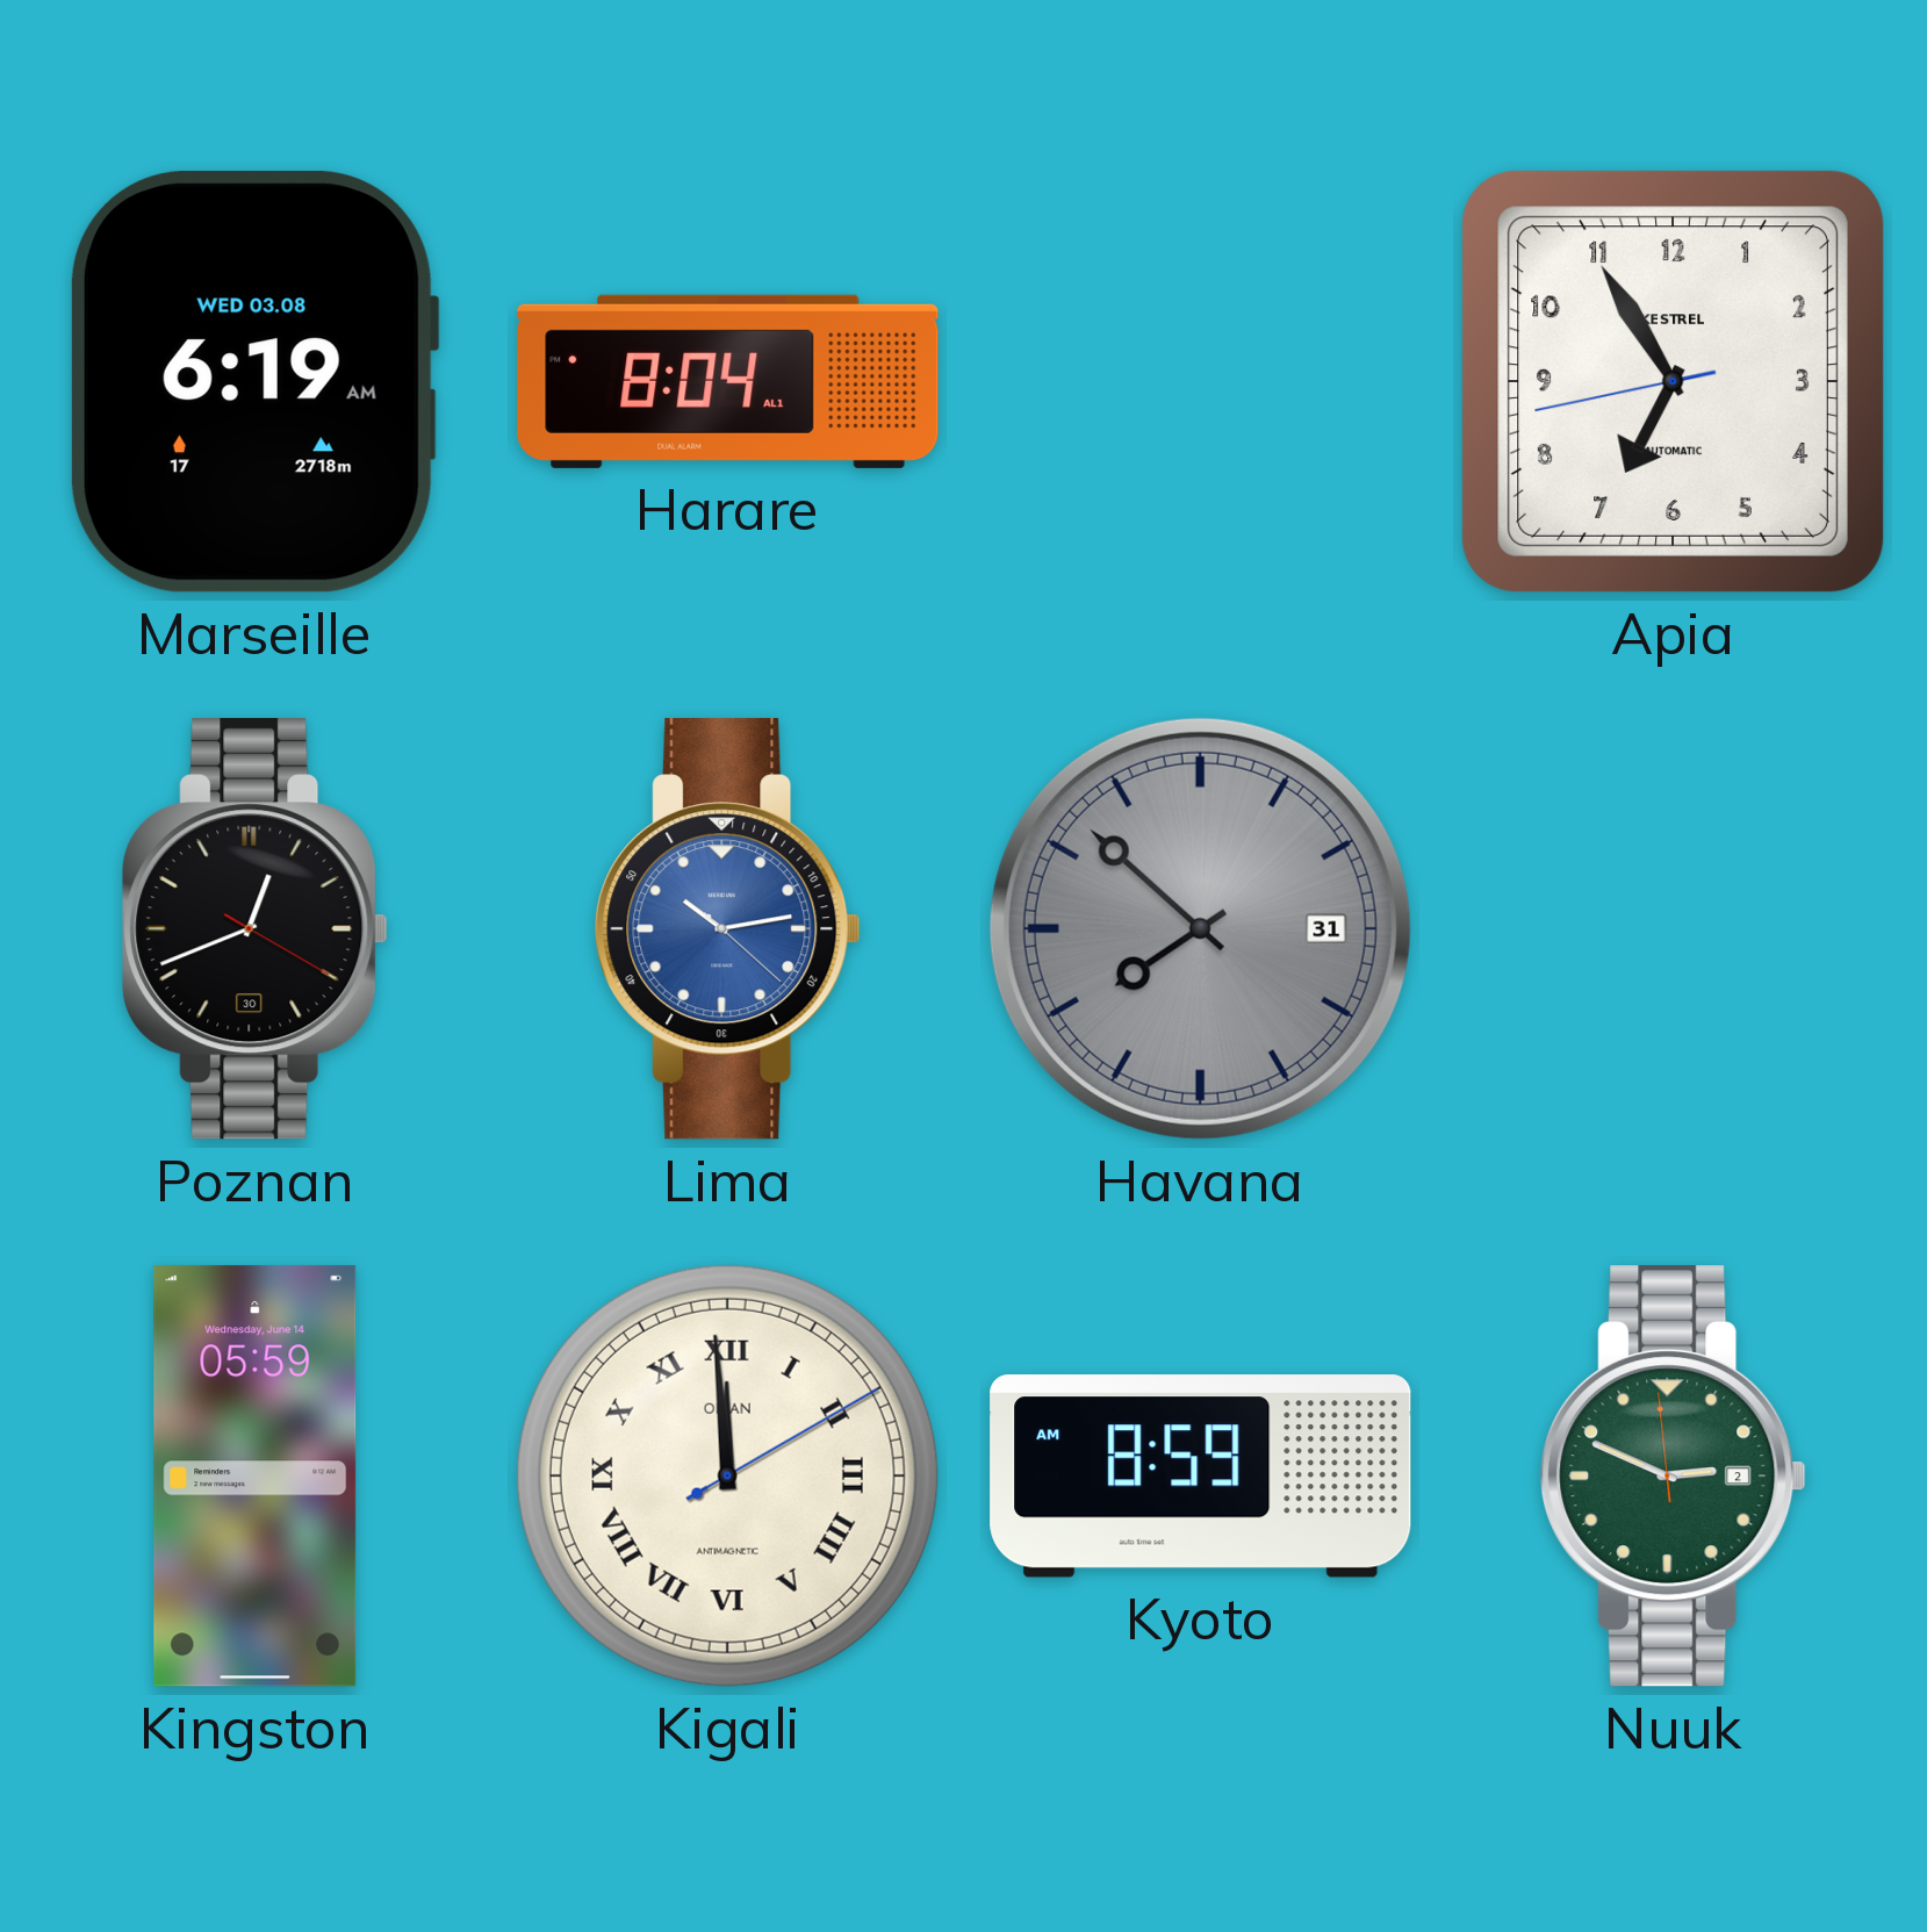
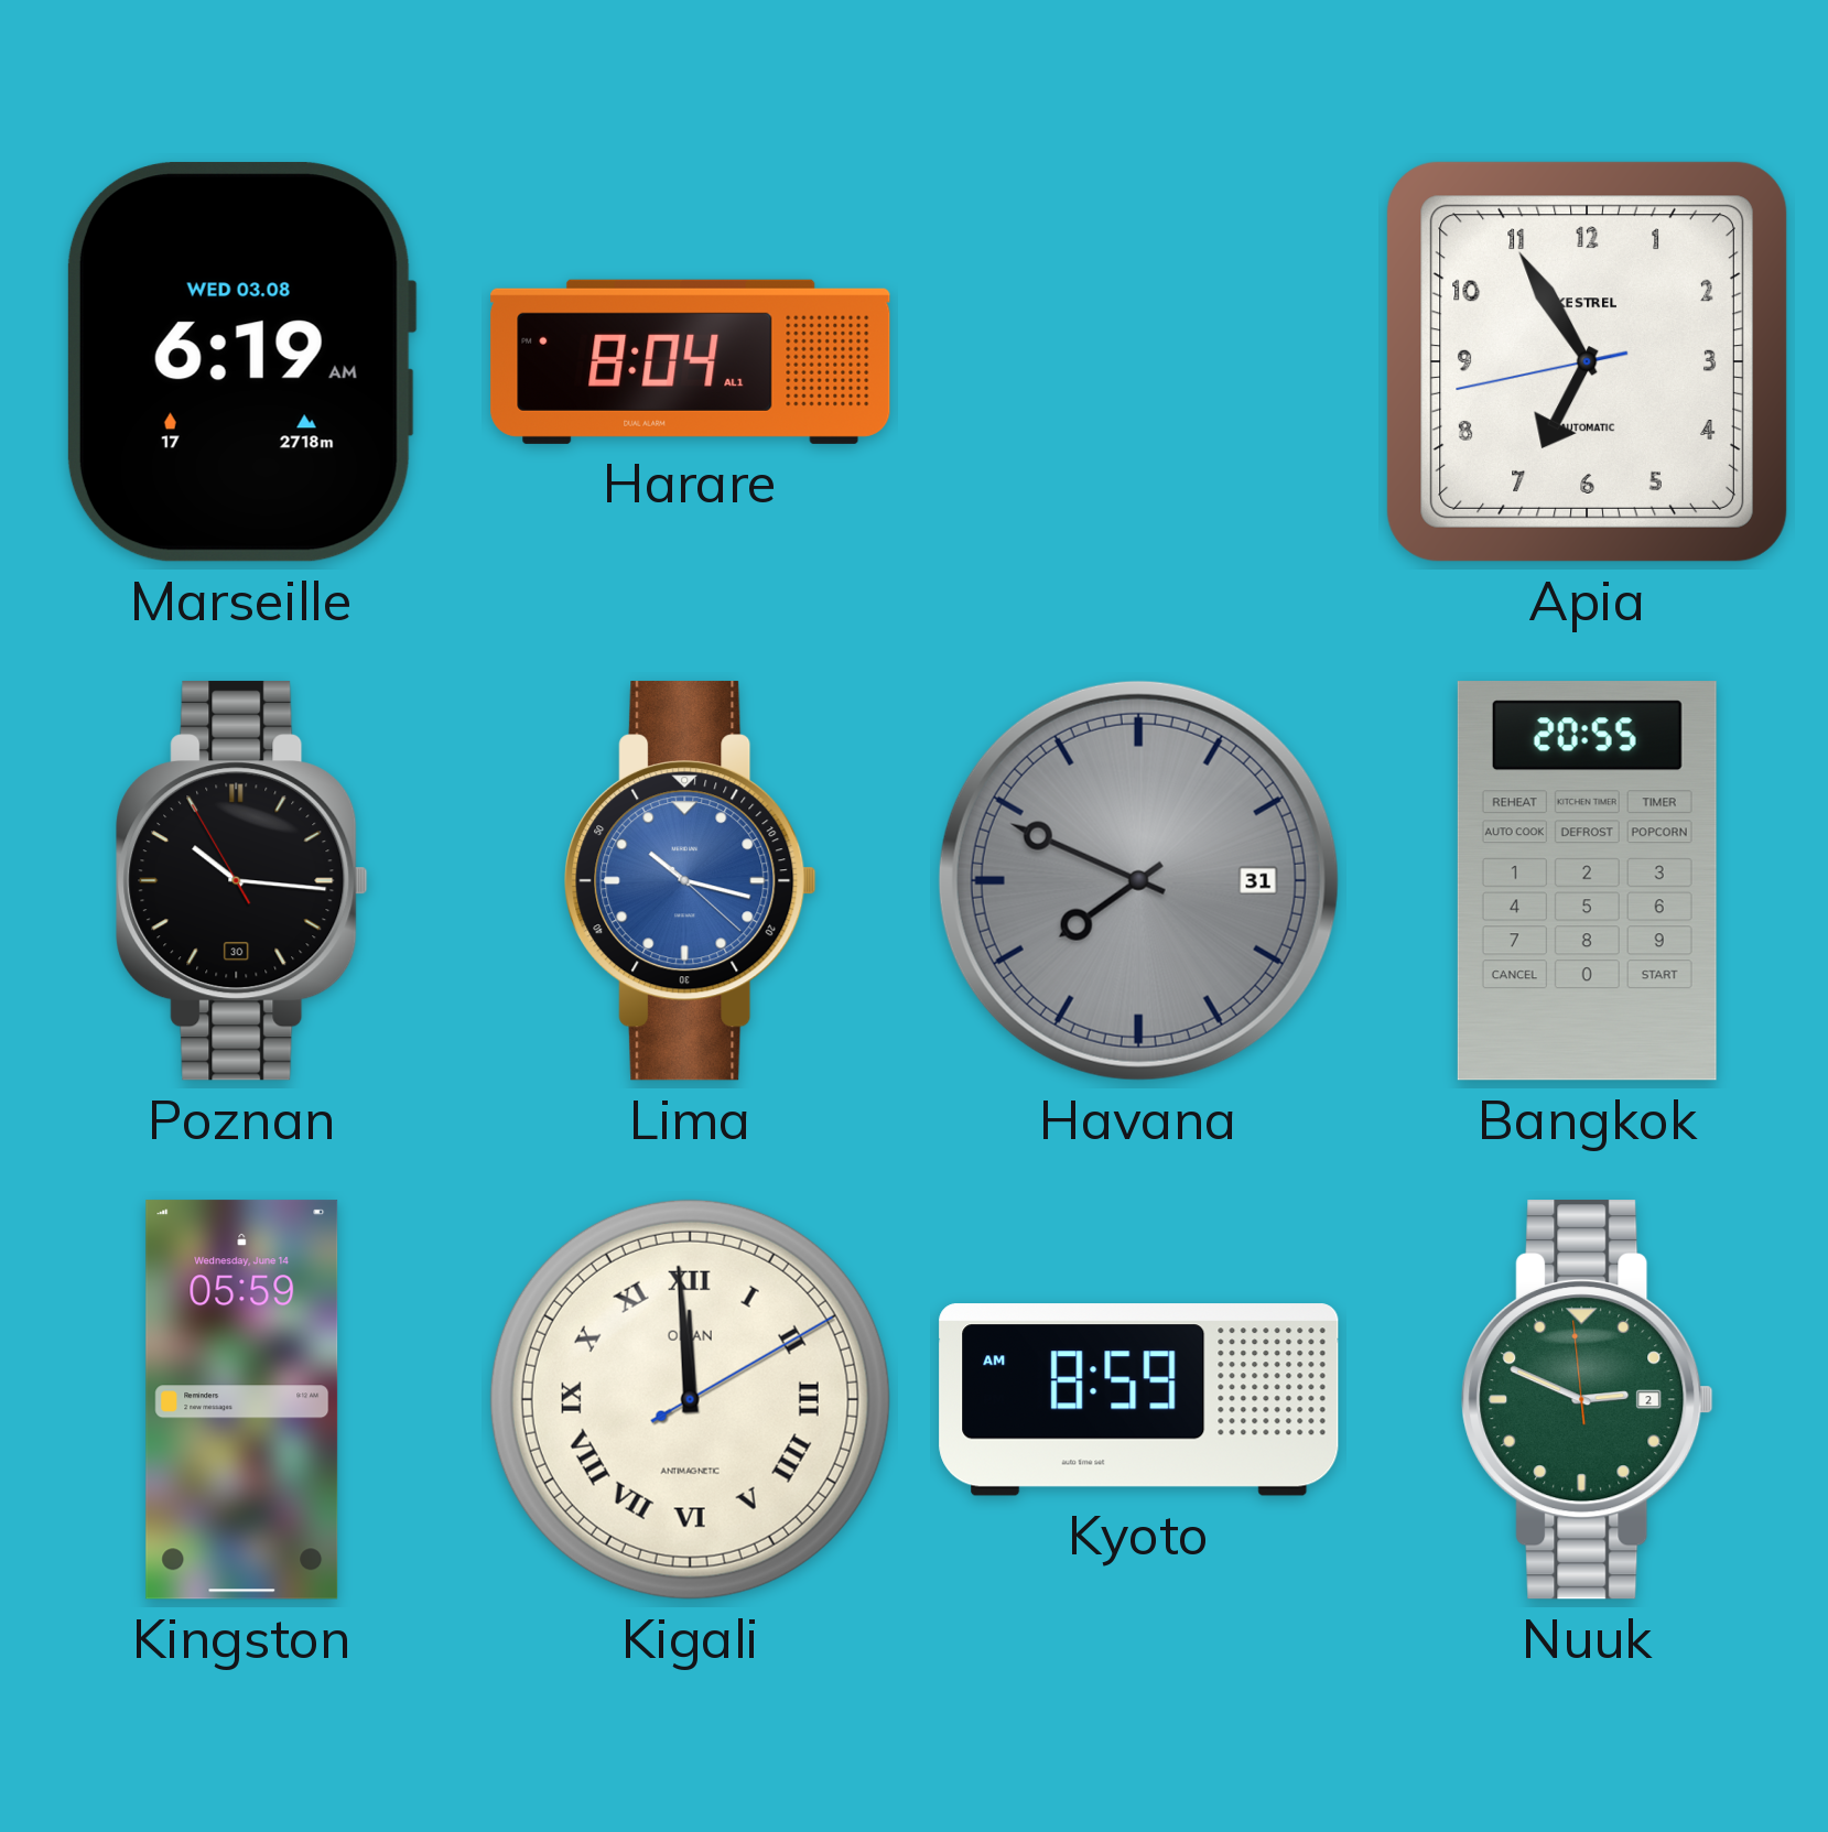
Poznan: 12:41 -> 10:15 (242, 881)
Lima: 10:13 -> 10:17 (691, 881)
Havana: 7:52 -> 7:49 (1138, 880)
Bangkok: none -> 20:55 (1587, 881)
